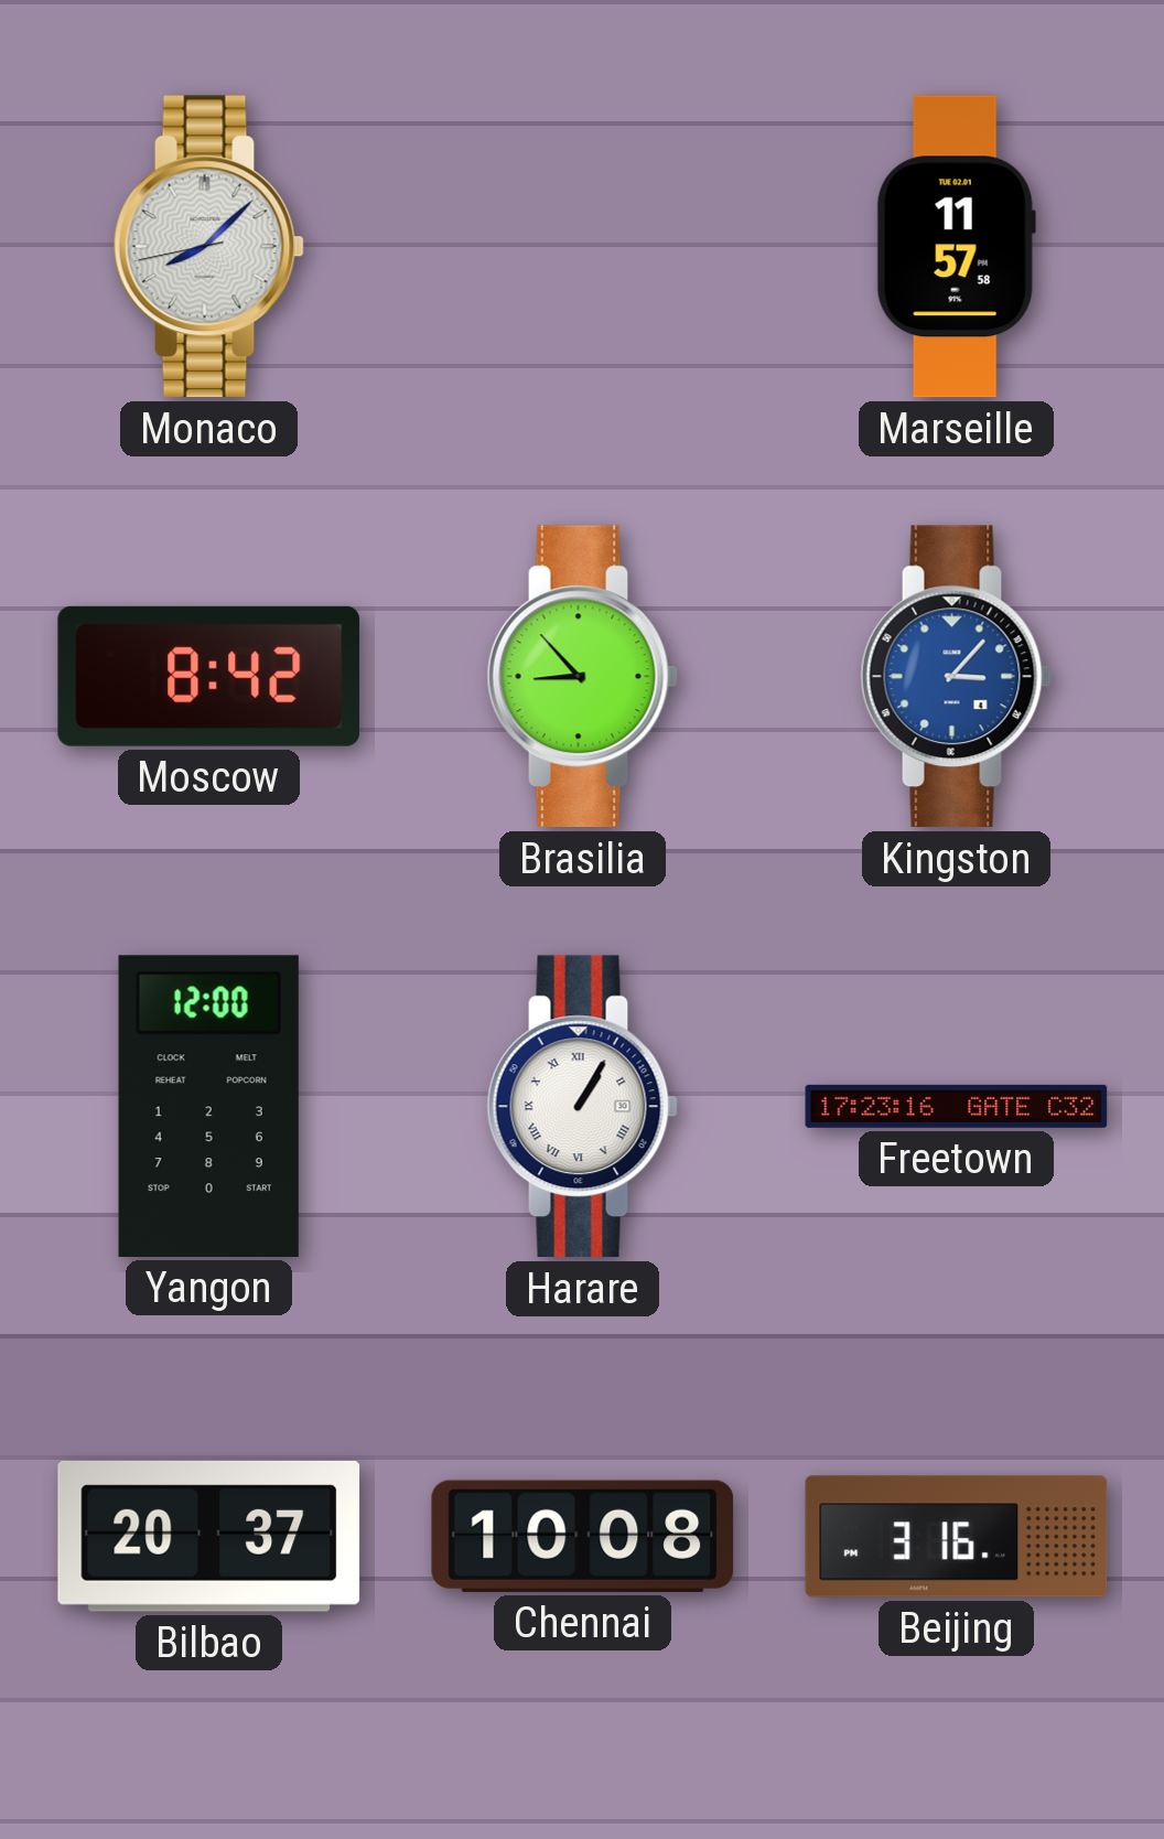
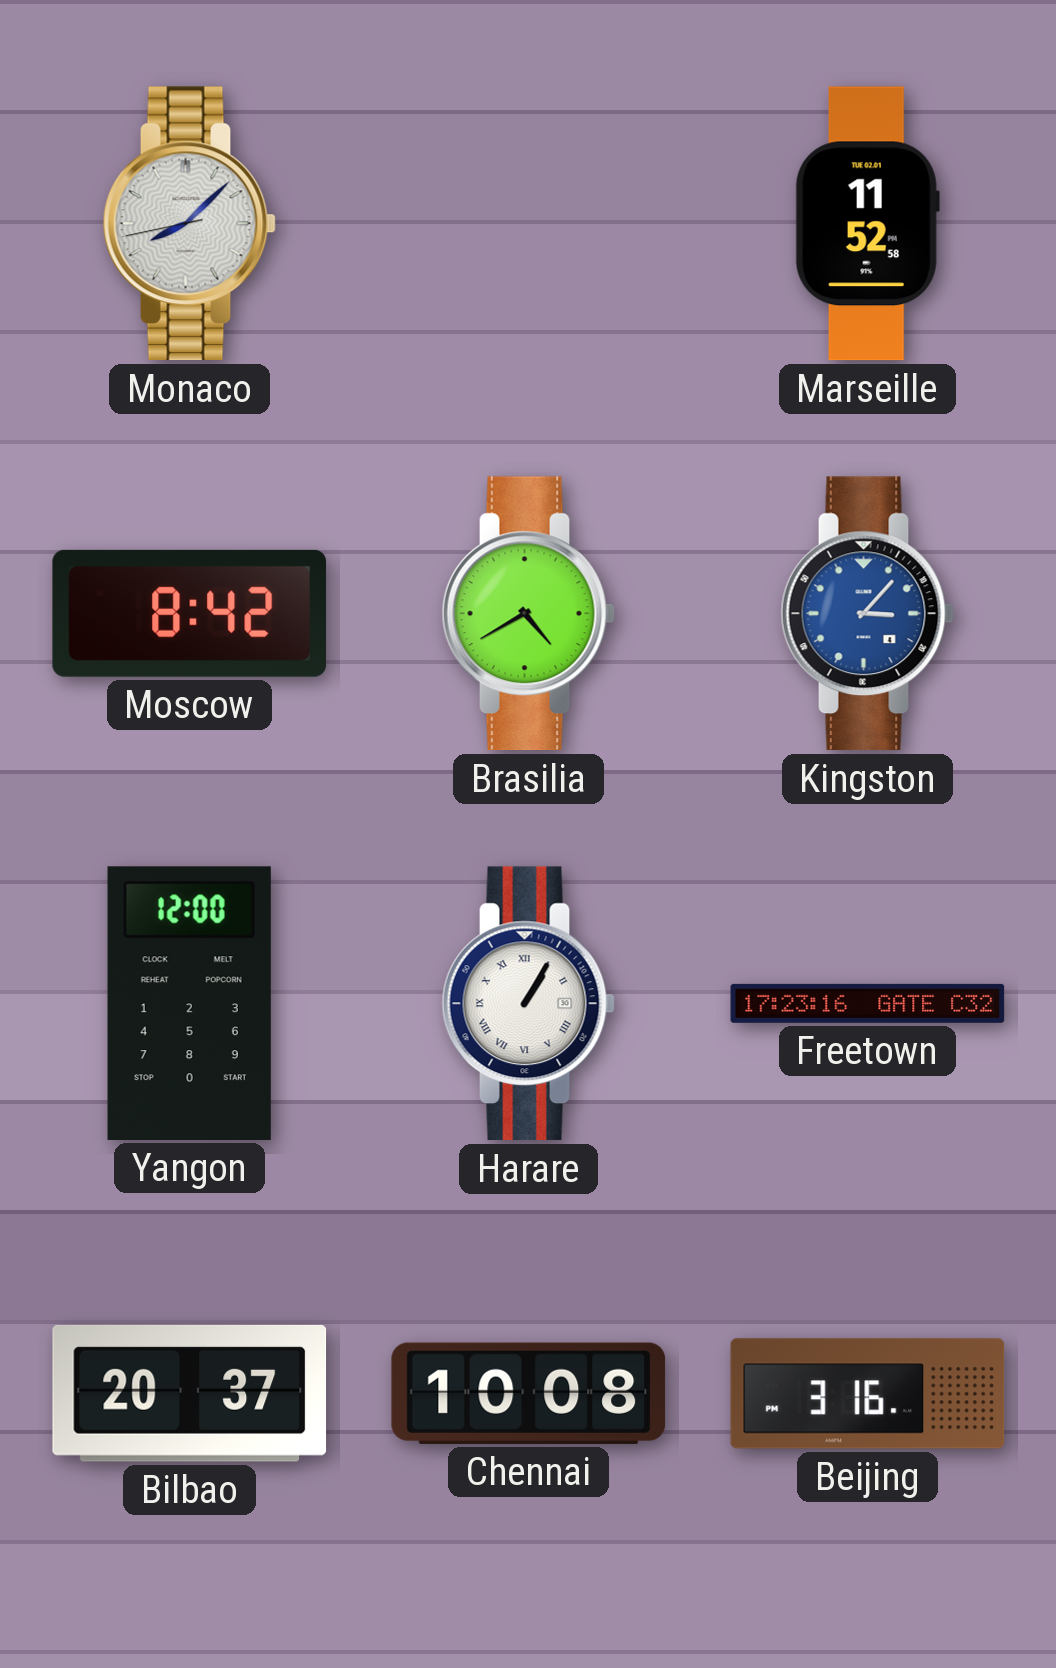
Marseille: 11:57 -> 11:52 (867, 224)
Brasilia: 8:53 -> 4:40 (528, 614)
